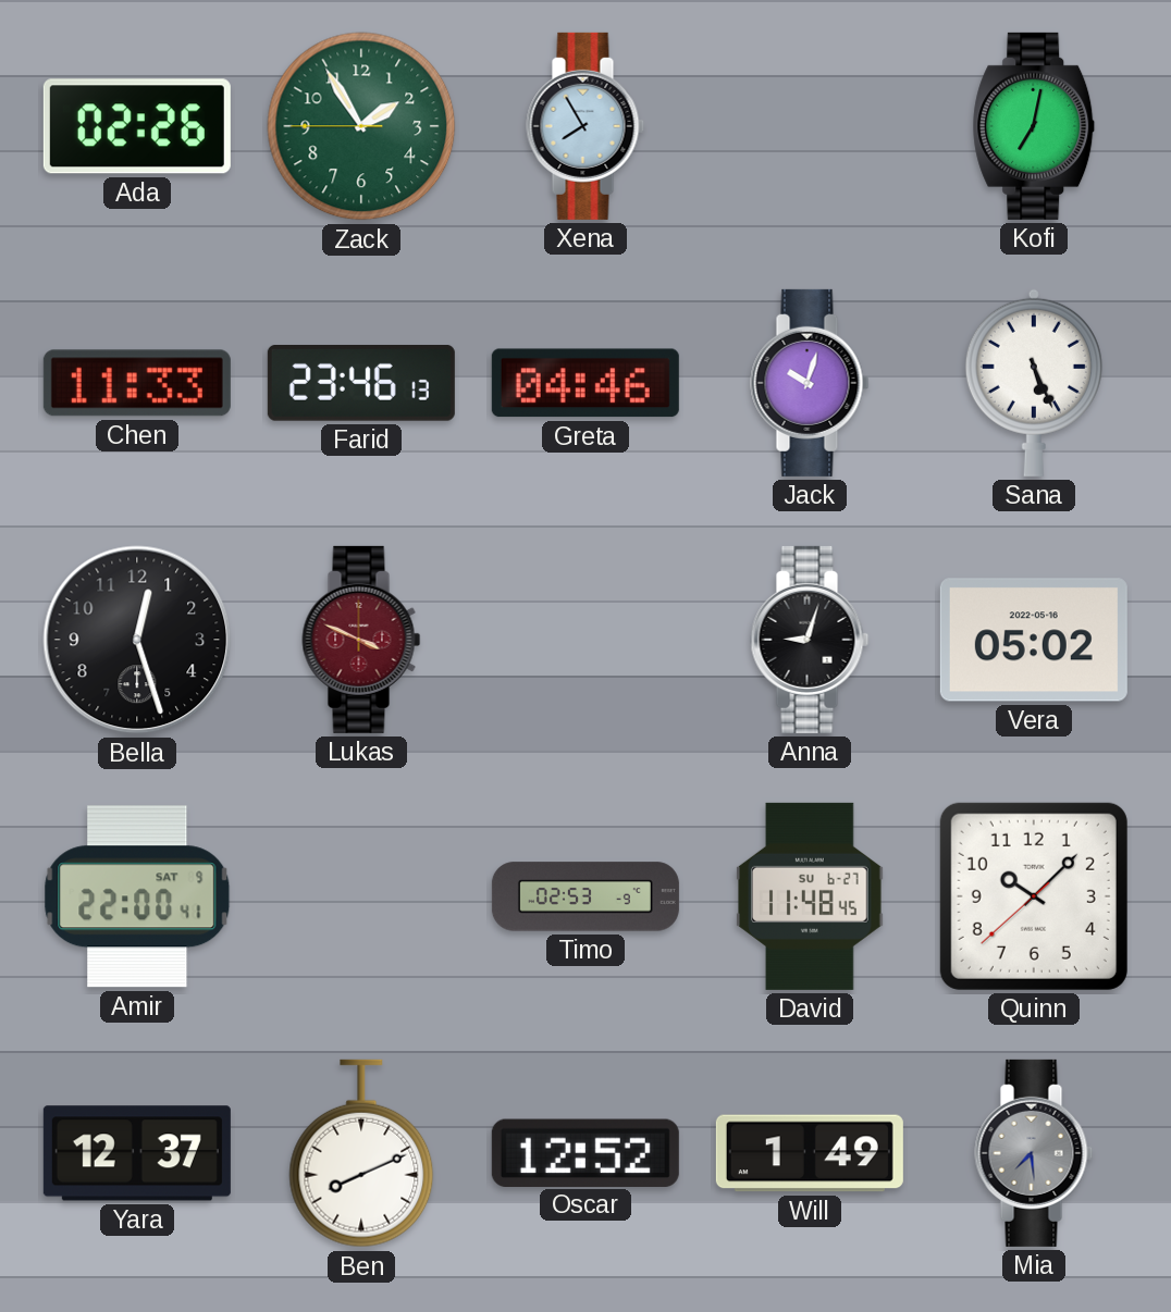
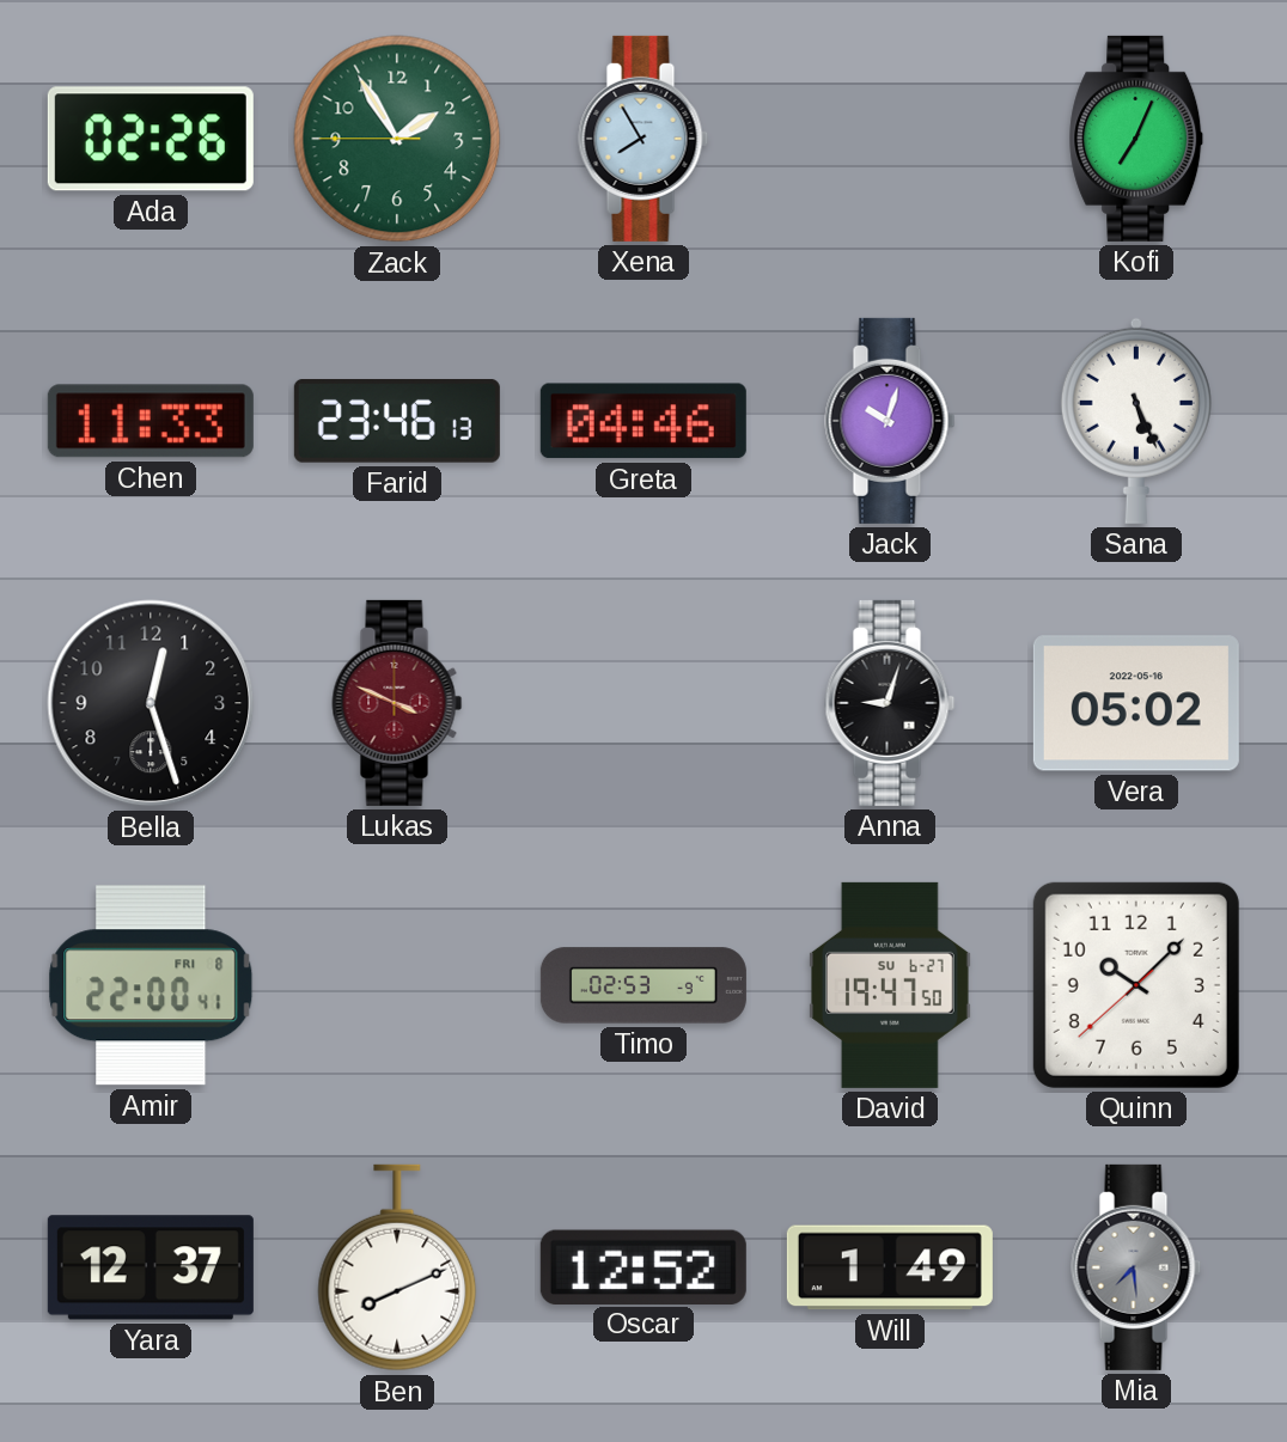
Kofi: 7:02 -> 7:04 (1136, 139)
Amir date: SAT 9 -> FRI 8 (151, 985)
David: 11:48 -> 19:47 (891, 985)
